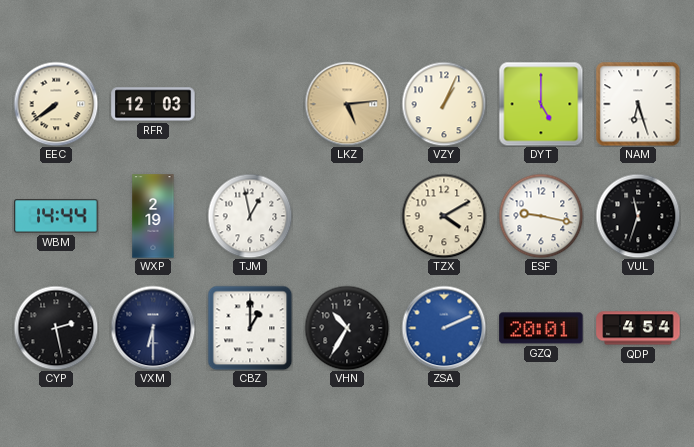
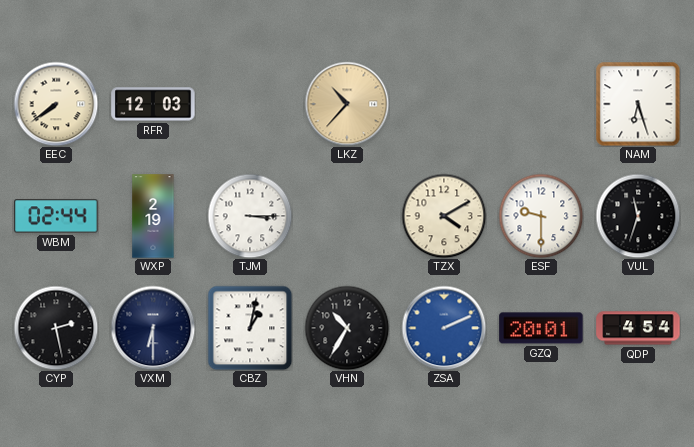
LKZ: 5:14 -> 10:37 (347, 104)
VZY: 1:04 -> none (444, 104)
DYT: 5:00 -> none (541, 104)
WBM: 14:44 -> 02:44 (56, 216)
TJM: 12:58 -> 3:15 (250, 216)
ESF: 9:17 -> 9:30 (541, 216)
CBZ: 1:00 -> 1:02 (250, 328)
